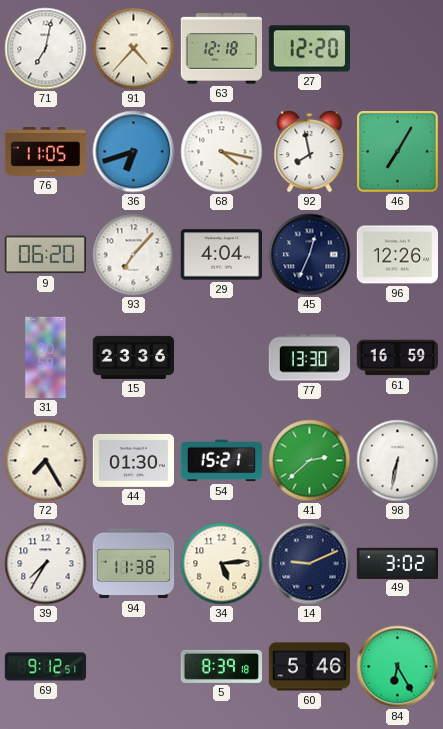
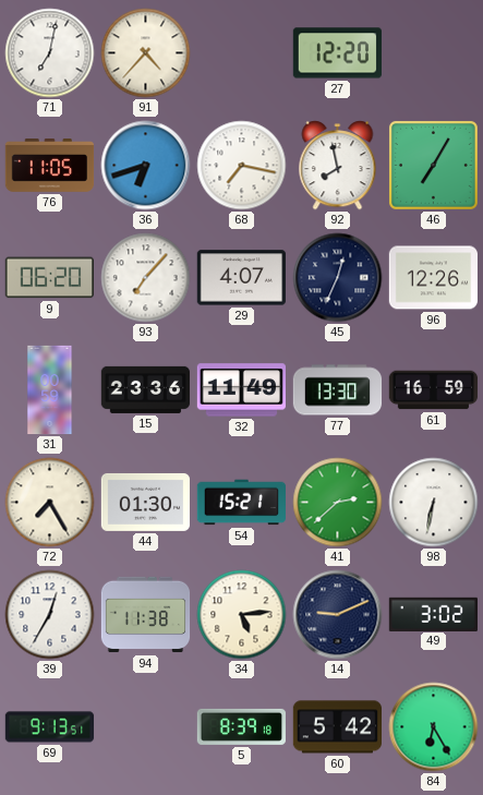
63: 12:18 -> none (221, 49)
68: 4:17 -> 7:17 (242, 166)
29: 4:04 -> 4:07 (241, 278)
32: none -> 11:49 (241, 390)
39: 7:35 -> 12:35 (50, 615)
69: 9:12 -> 9:13 (50, 727)
60: 5:46 -> 5:42 (337, 727)
